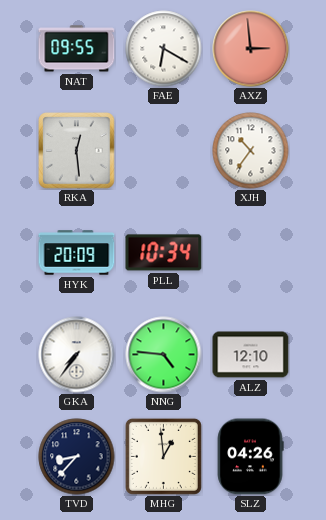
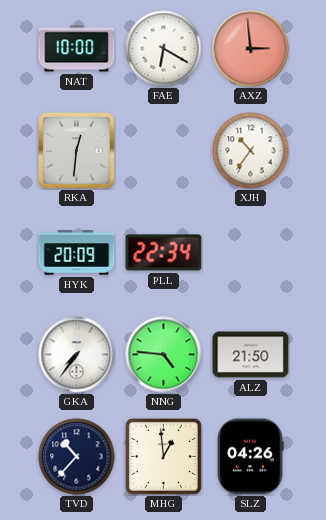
NAT: 09:55 -> 10:00 (77, 49)
RKA: 12:29 -> 12:31 (77, 151)
PLL: 10:34 -> 22:34 (164, 253)
ALZ: 12:10 -> 21:50 (251, 355)
TVD: 8:37 -> 10:37 (77, 457)
